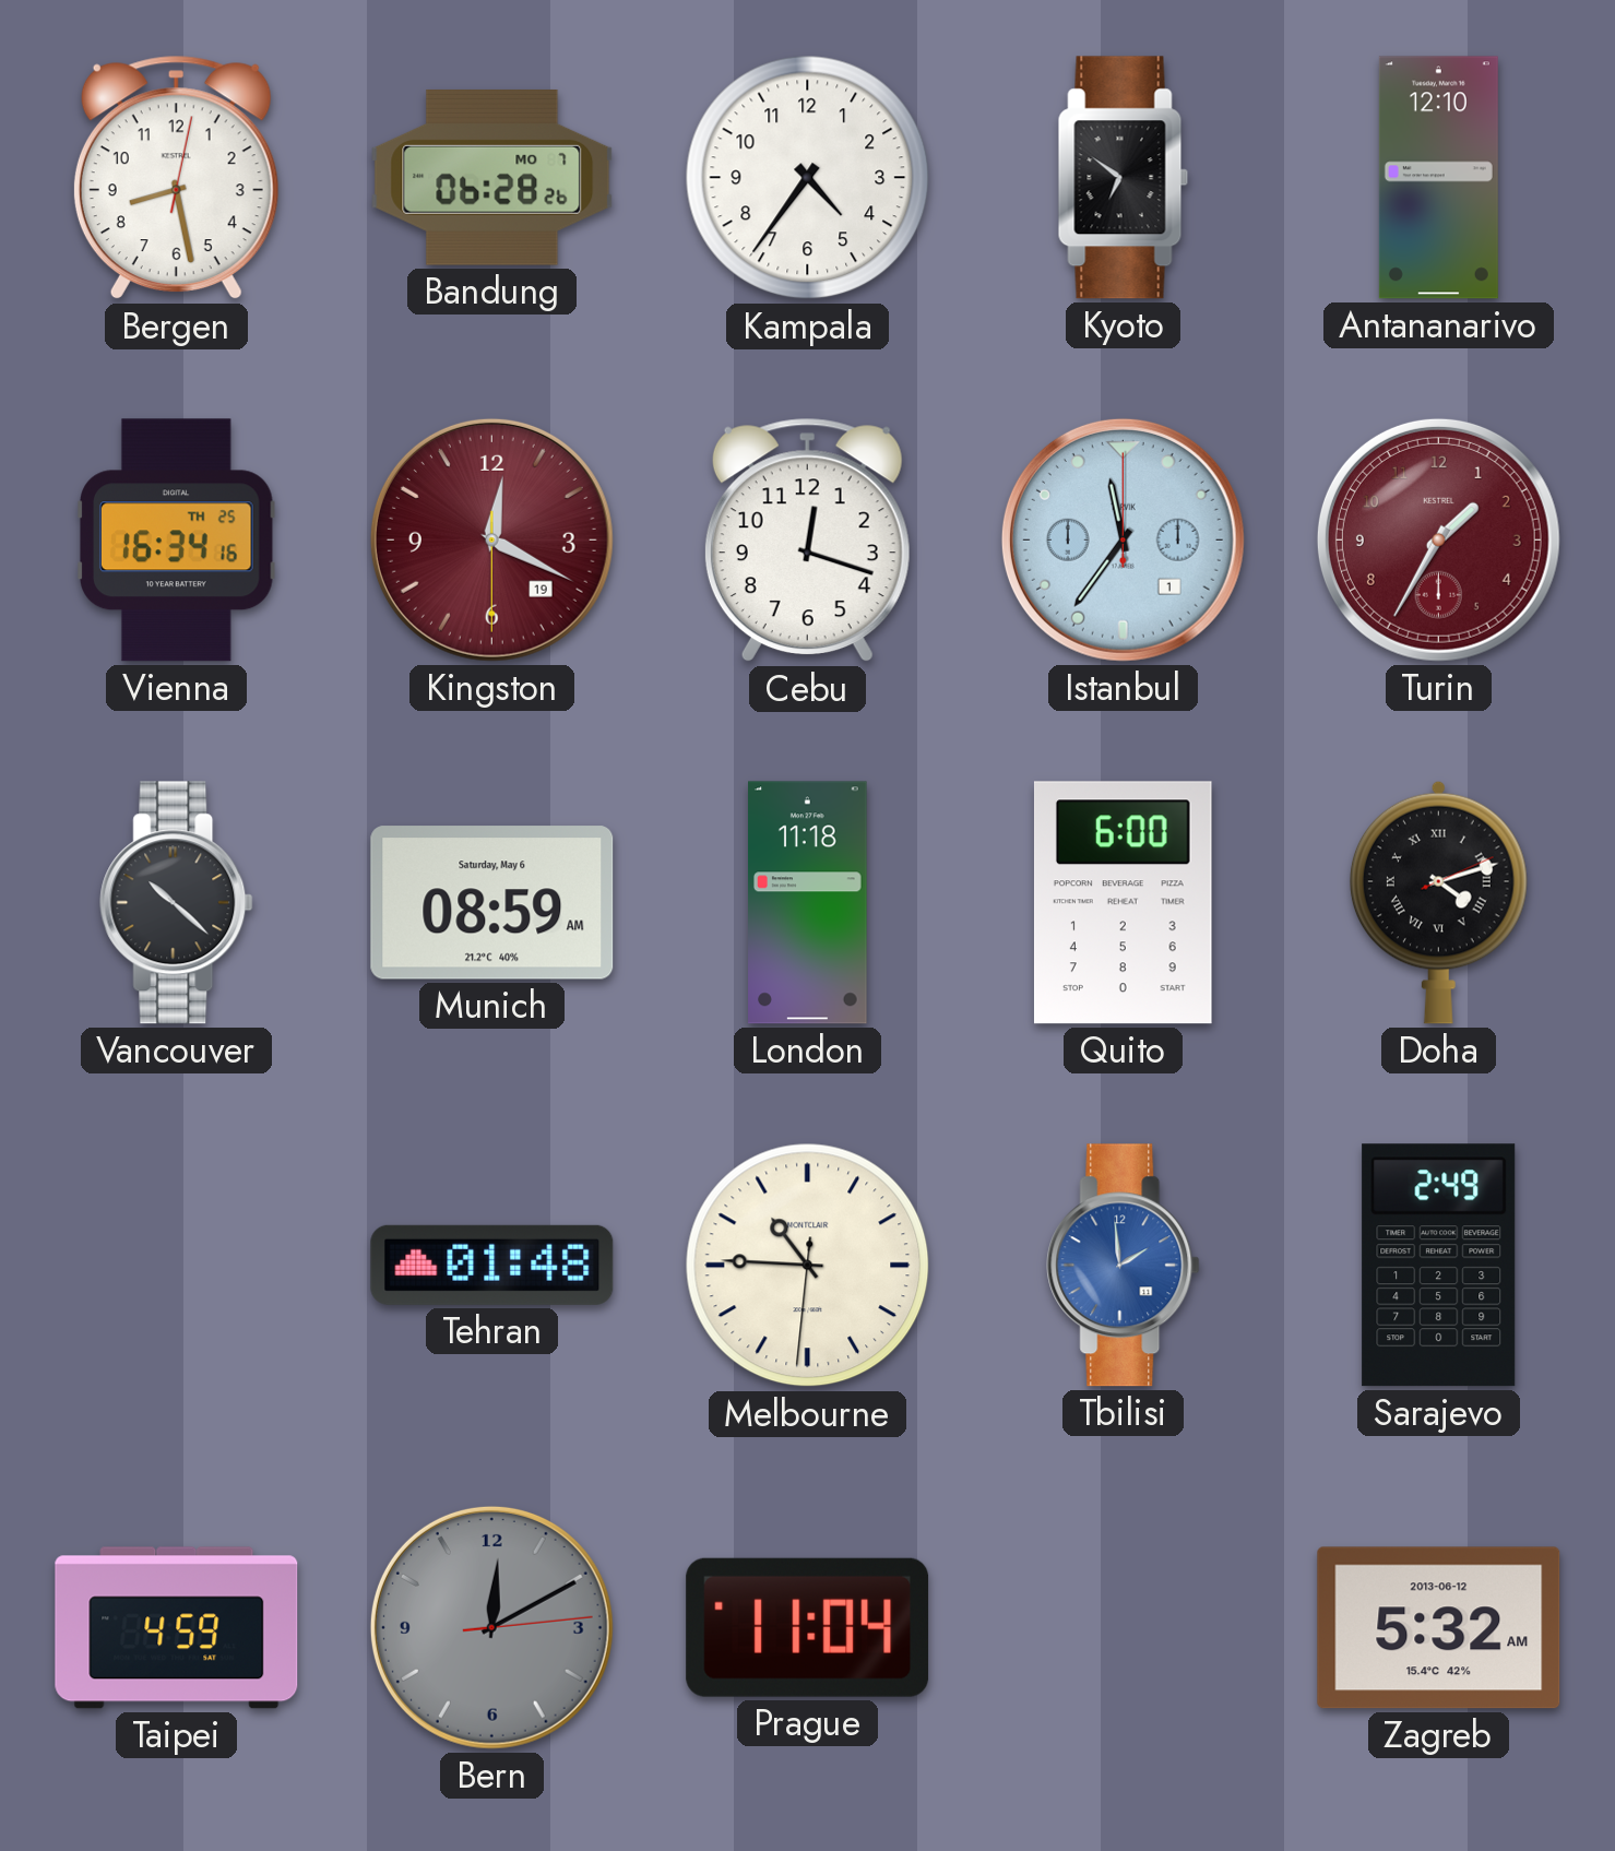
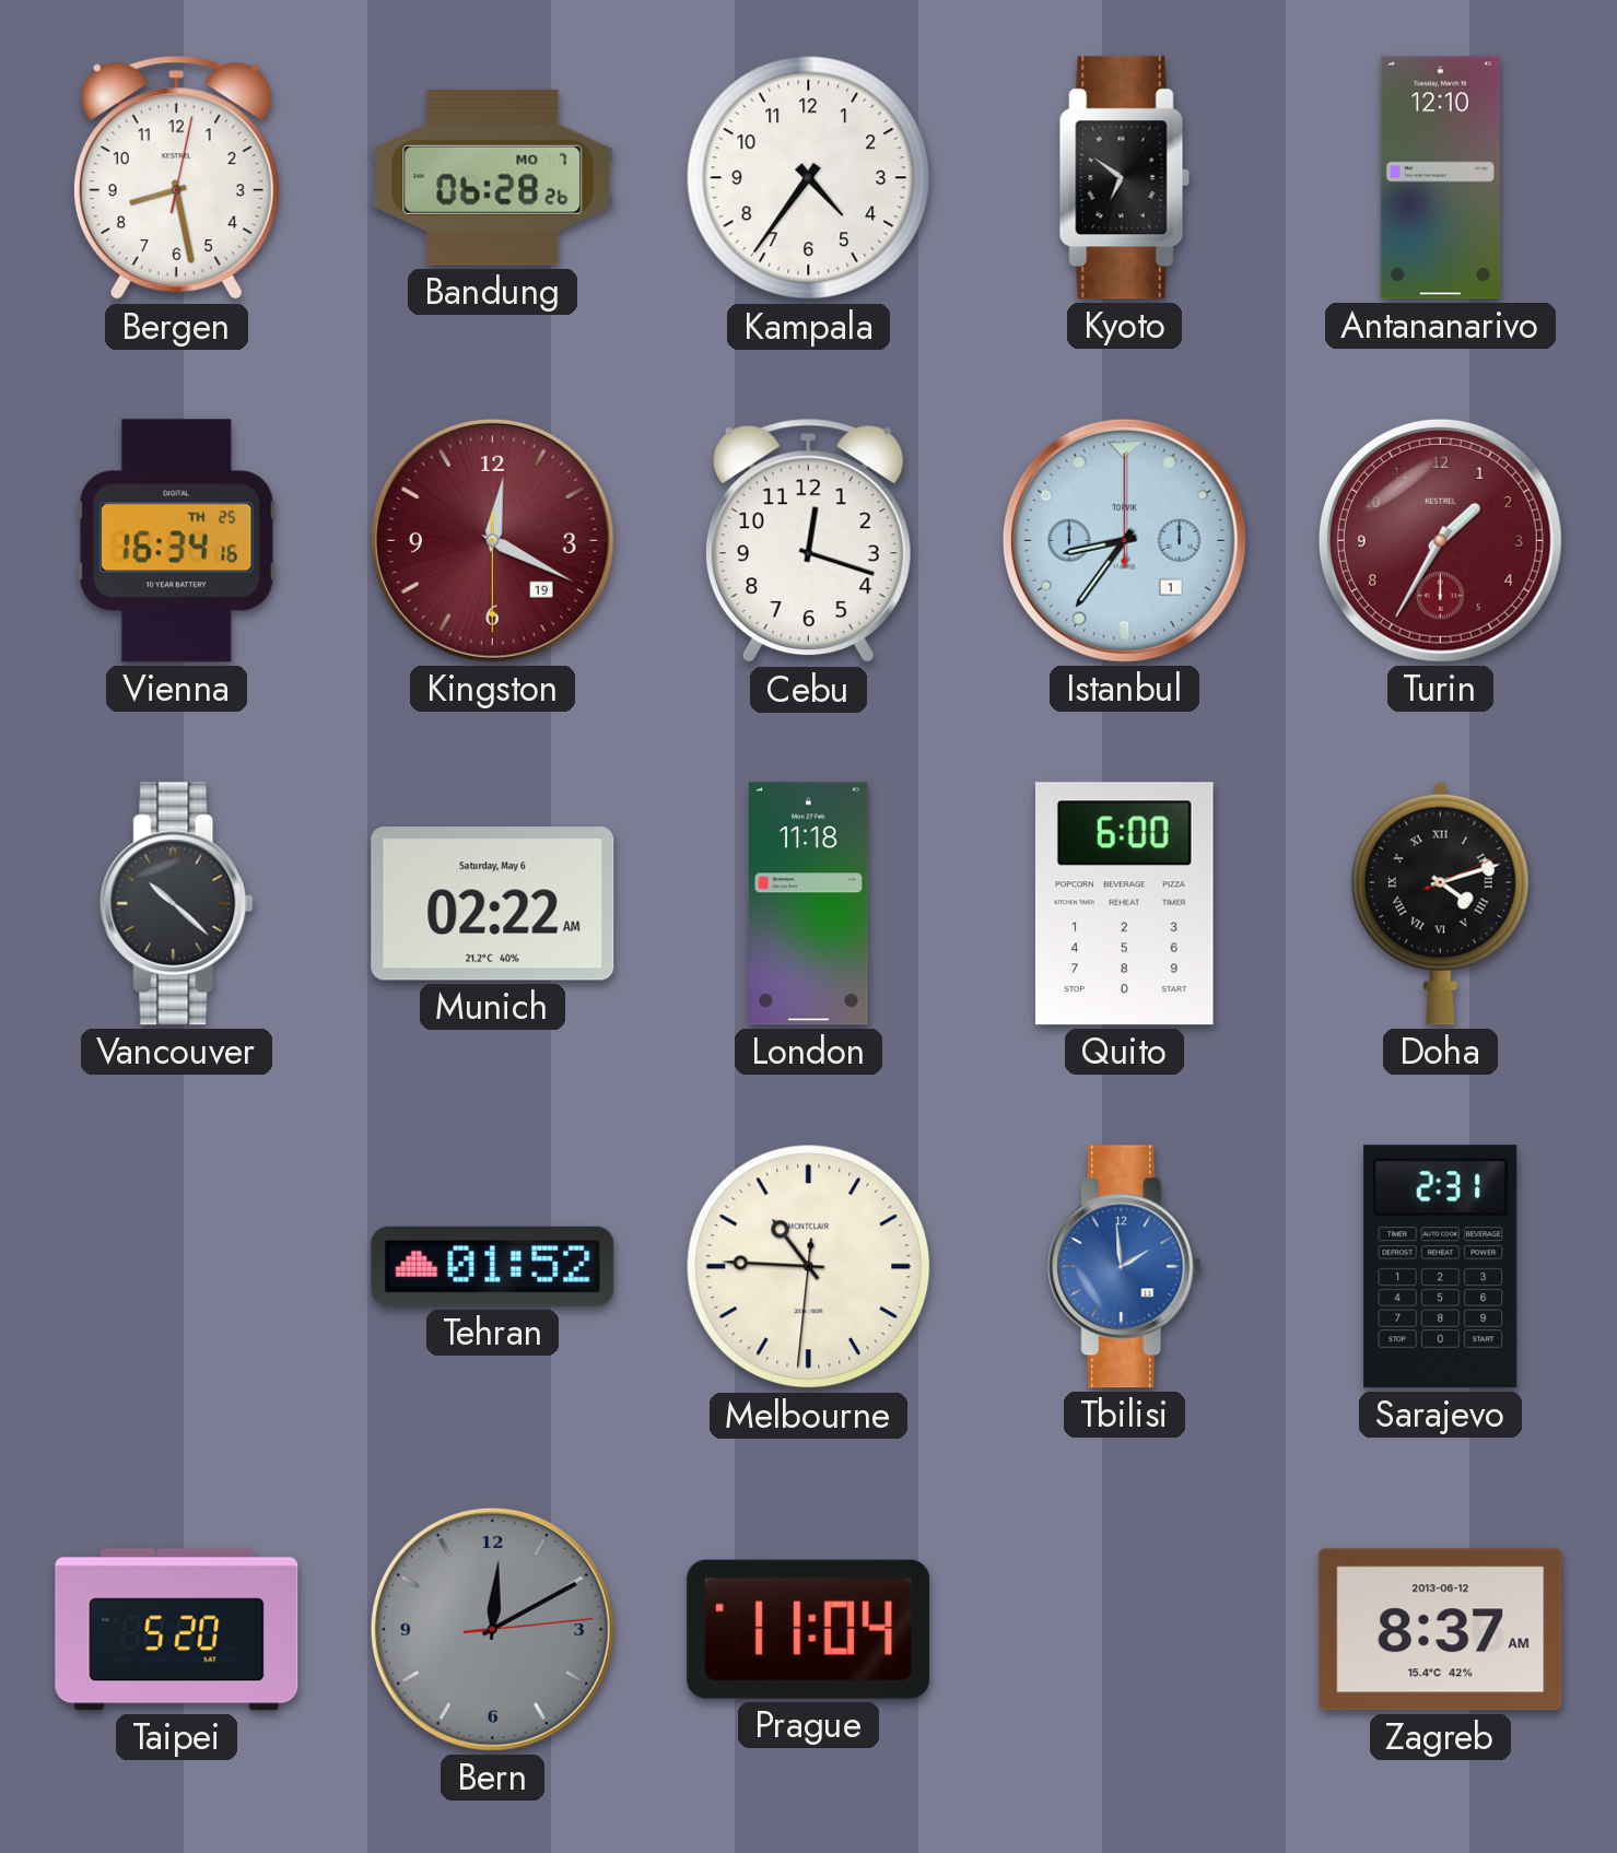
Istanbul: 11:36 -> 8:36 (1124, 540)
Munich: 08:59 -> 02:22 (493, 904)
Tehran: 01:48 -> 01:52 (493, 1266)
Sarajevo: 2:49 -> 2:31 (1441, 1267)
Taipei: 4:59 -> 5:20 (177, 1630)
Zagreb: 5:32 -> 8:37 (1441, 1630)
